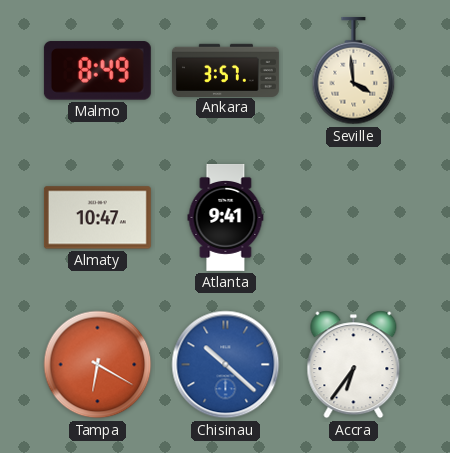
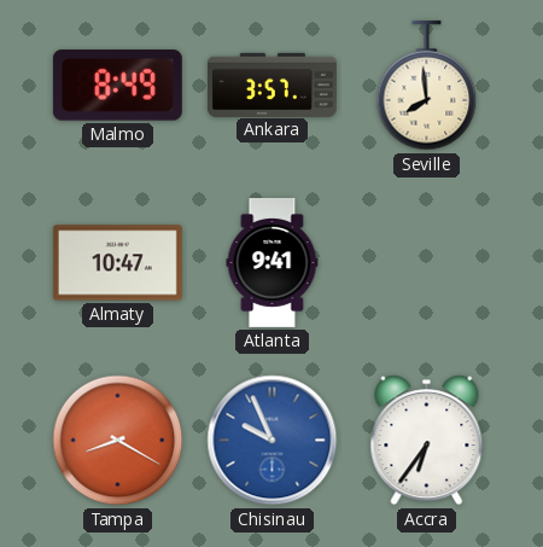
Seville: 3:59 -> 7:59 (427, 86)
Tampa: 6:20 -> 8:20 (118, 441)
Chisinau: 10:22 -> 9:56 (273, 441)
